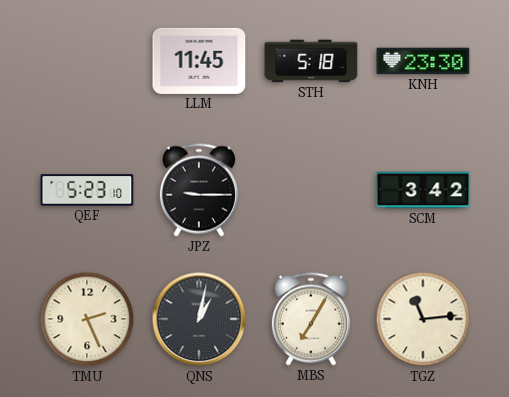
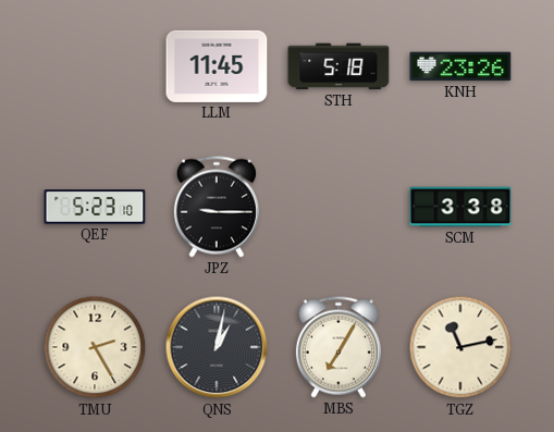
KNH: 23:30 -> 23:26 (460, 66)
SCM: 3:42 -> 3:38 (460, 207)
TMU: 2:26 -> 2:25 (95, 347)
TGZ: 11:14 -> 11:13 (460, 347)
